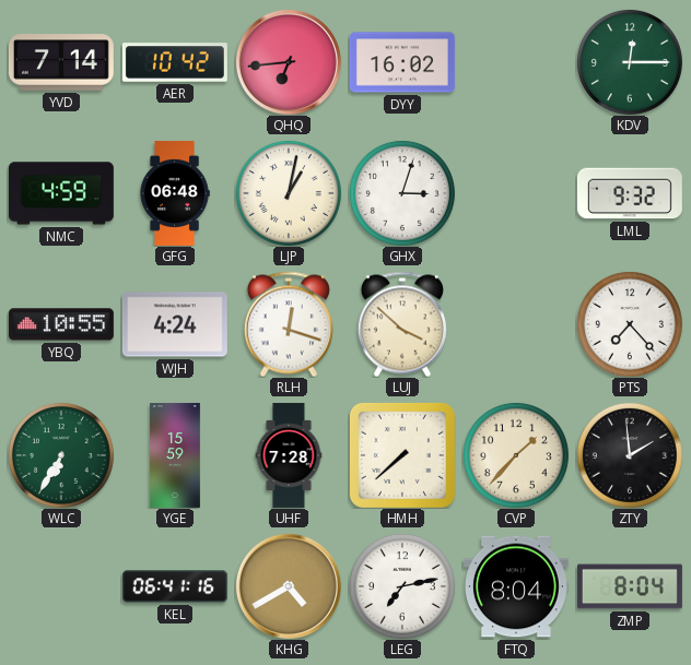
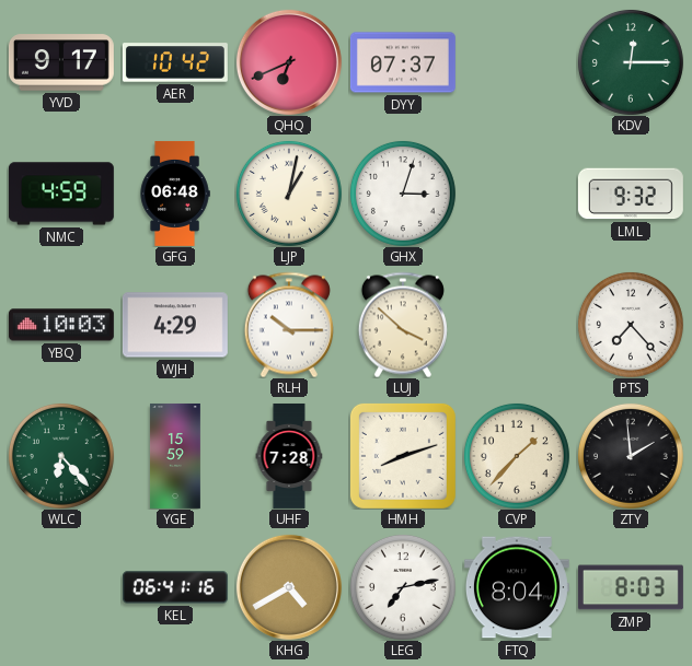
YVD: 7:14 -> 9:17 (61, 62)
QHQ: 6:44 -> 6:41 (289, 62)
DYY: 16:02 -> 07:37 (403, 62)
YBQ: 10:55 -> 10:03 (61, 325)
WJH: 4:24 -> 4:29 (175, 325)
RLH: 12:18 -> 10:15 (289, 325)
WLC: 6:35 -> 6:23 (61, 456)
HMH: 7:38 -> 8:12 (403, 456)
ZMP: 8:04 -> 8:03 (631, 587)
